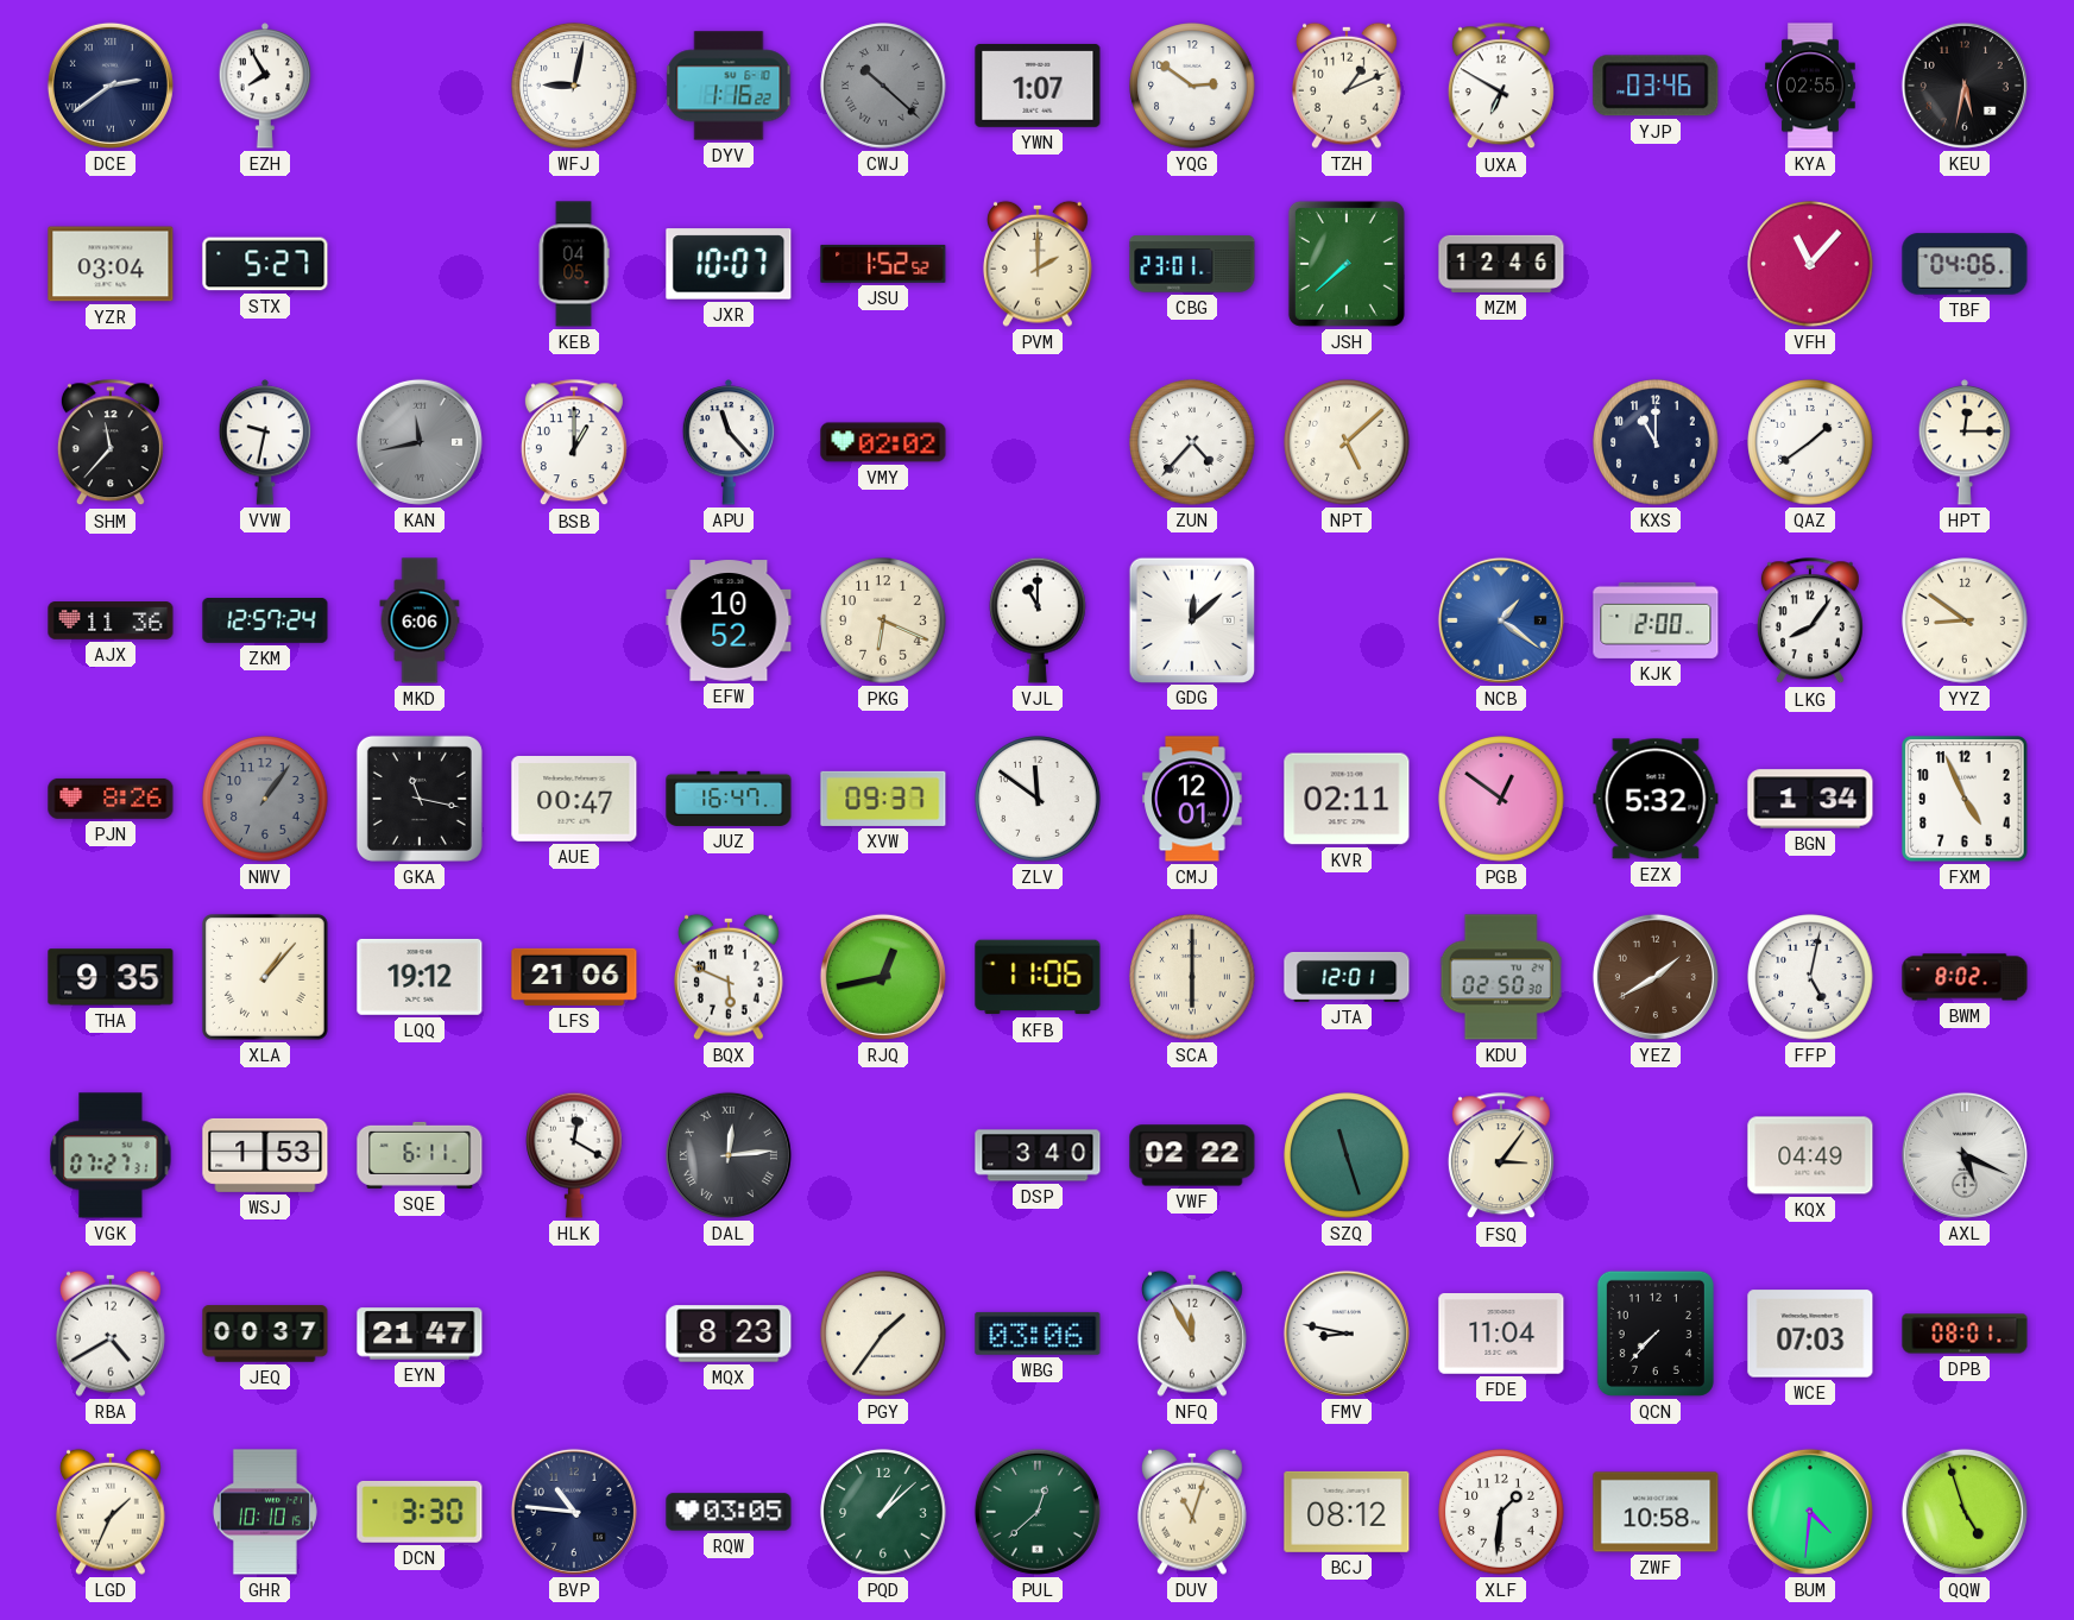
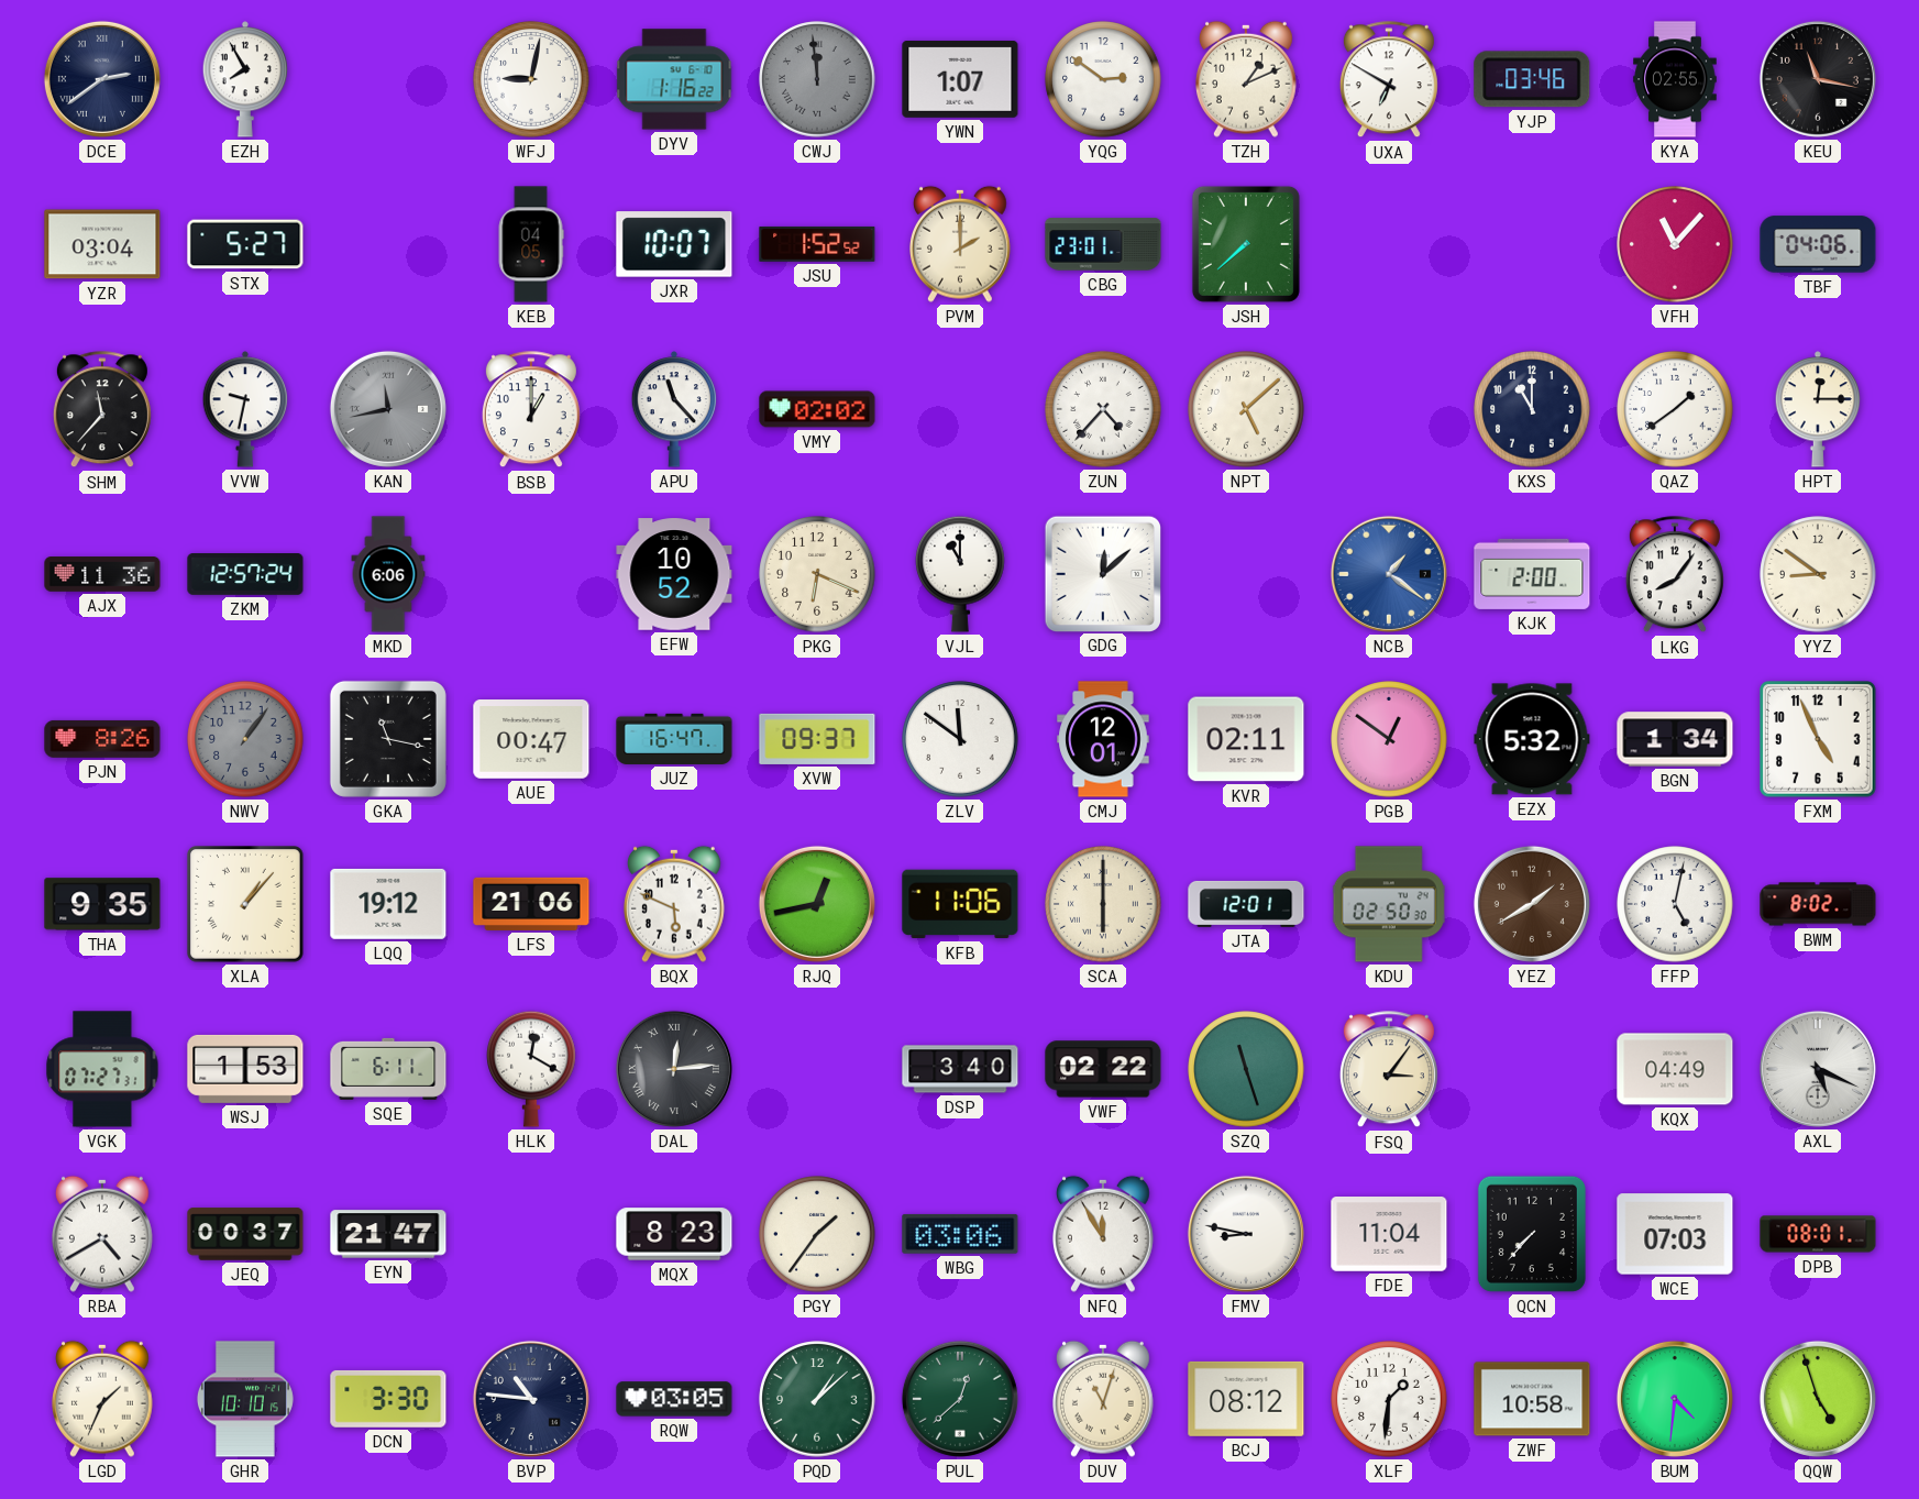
CWJ: 10:22 -> 11:59 (817, 79)
KEU: 5:32 -> 11:17 (1818, 79)
MZM: 12:46 -> none (1501, 264)
